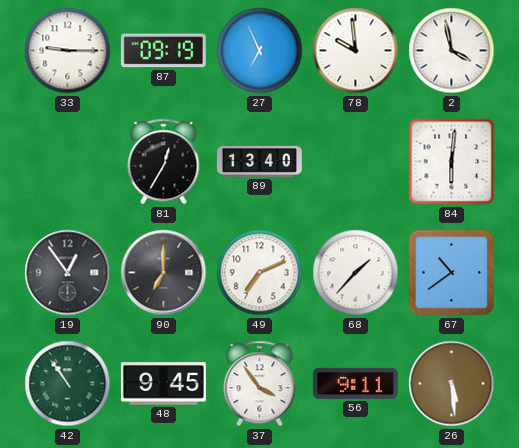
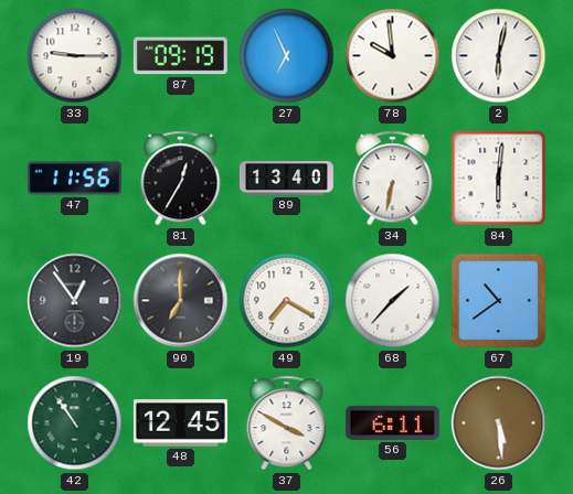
2: 3:58 -> 6:02 (499, 56)
47: none -> 11:56 (74, 179)
34: none -> 6:32 (393, 179)
49: 7:11 -> 7:20 (287, 301)
48: 9:45 -> 12:45 (180, 423)
37: 3:54 -> 3:50 (287, 423)
56: 9:11 -> 6:11 (392, 422)
